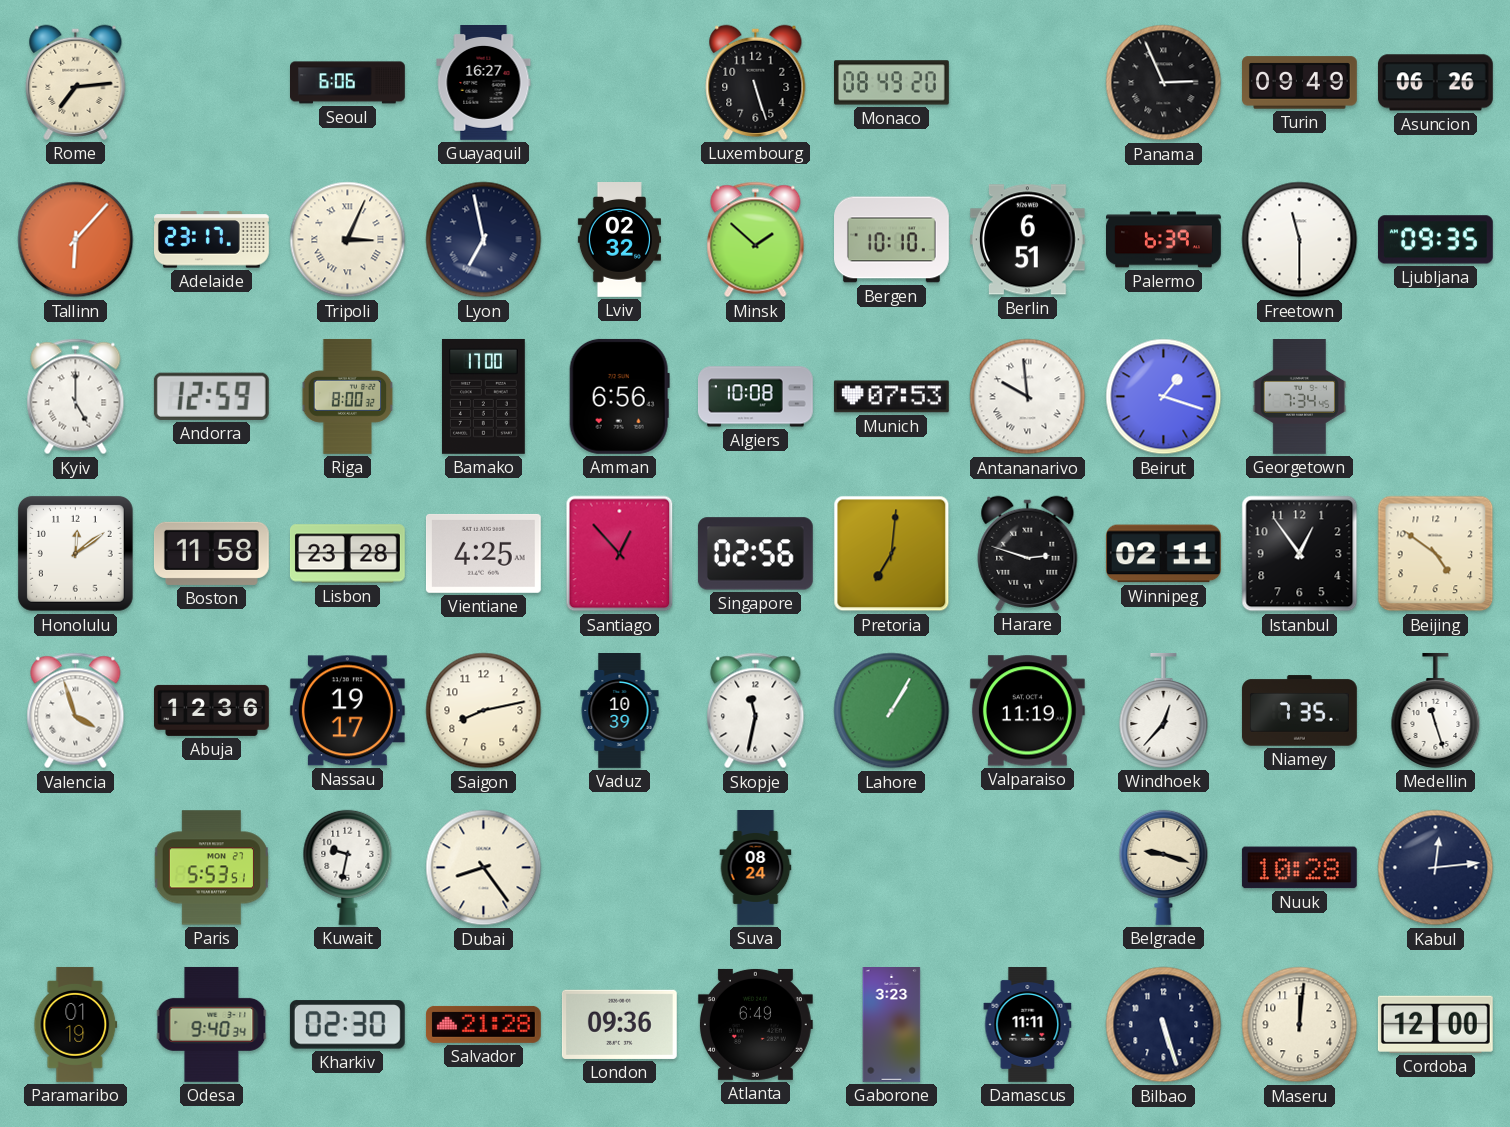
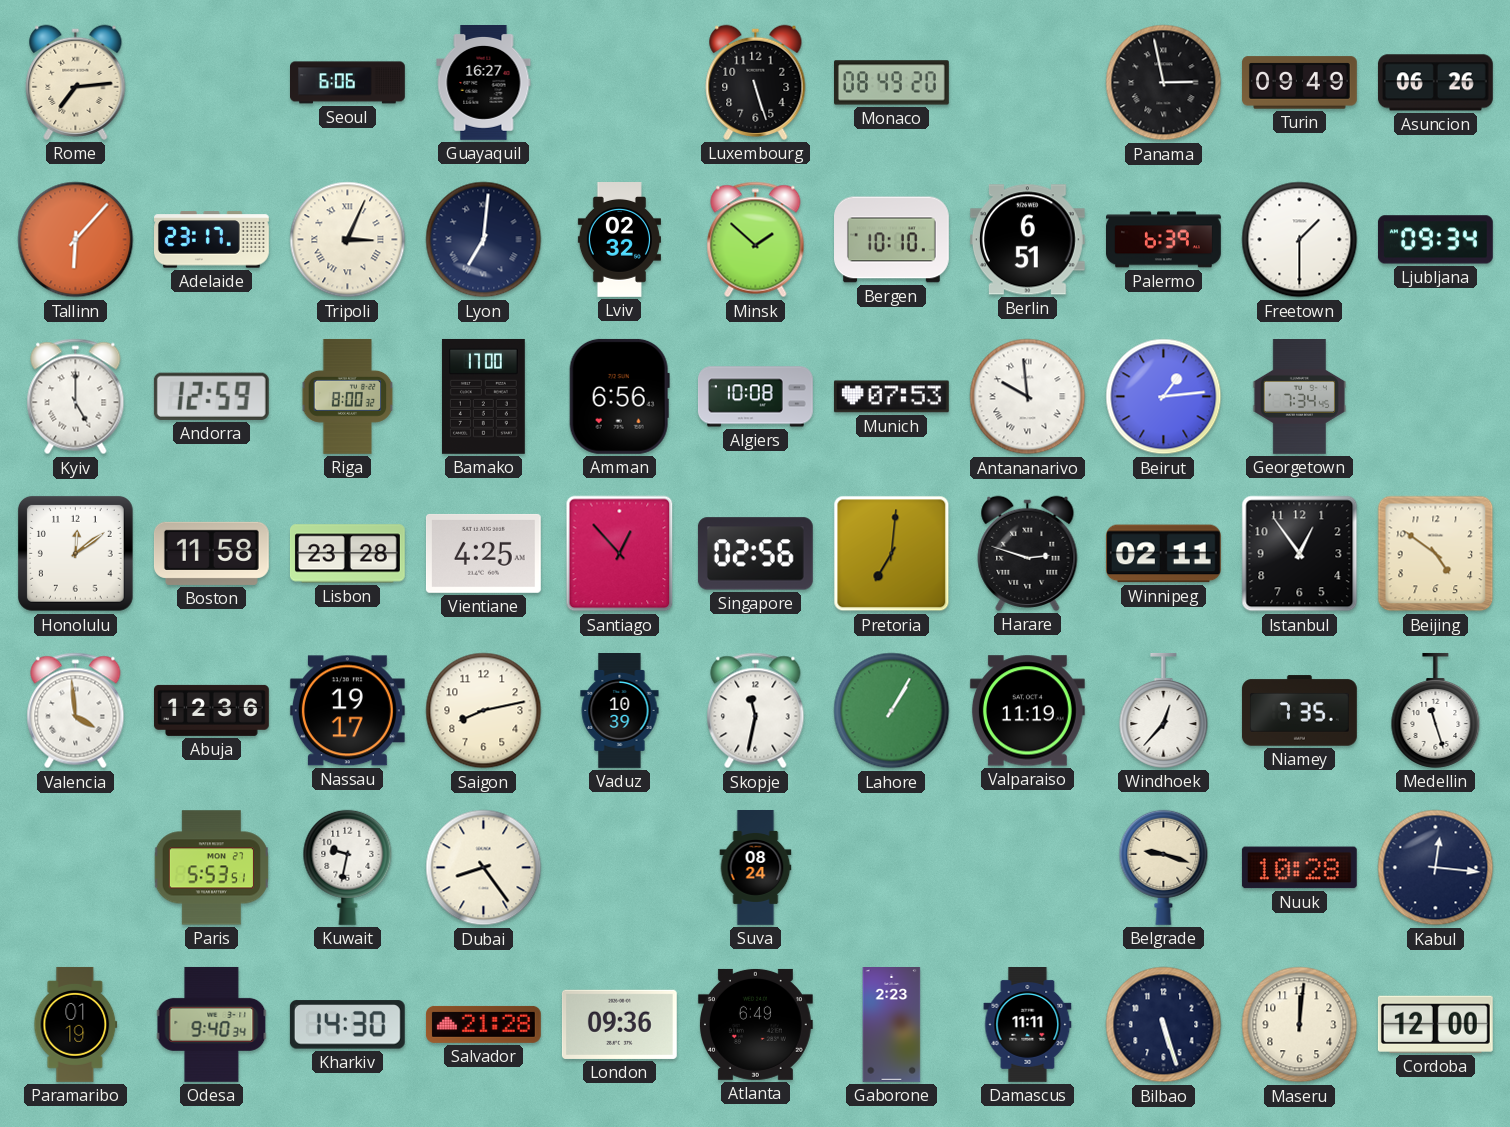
Panama: 2:56 -> 2:58 (1164, 83)
Lyon: 6:58 -> 7:01 (484, 240)
Freetown: 11:30 -> 1:30 (1300, 240)
Ljubljana: 09:35 -> 09:34 (1435, 240)
Beirut: 1:18 -> 1:14 (1164, 397)
Valencia: 3:57 -> 3:59 (76, 711)
Kabul: 12:14 -> 12:16 (1436, 868)
Kharkiv: 02:30 -> 14:30 (347, 1025)
Gaborone: 3:23 -> 2:23 (892, 1025)
